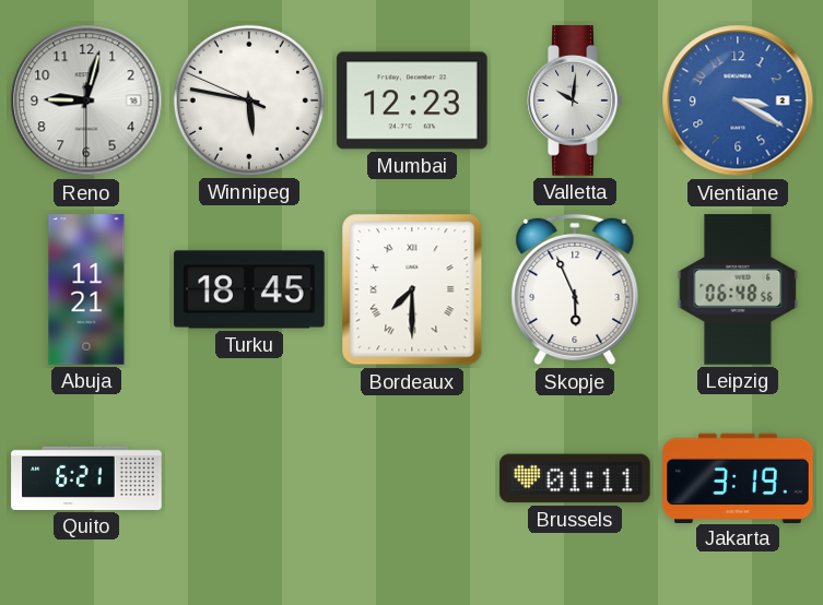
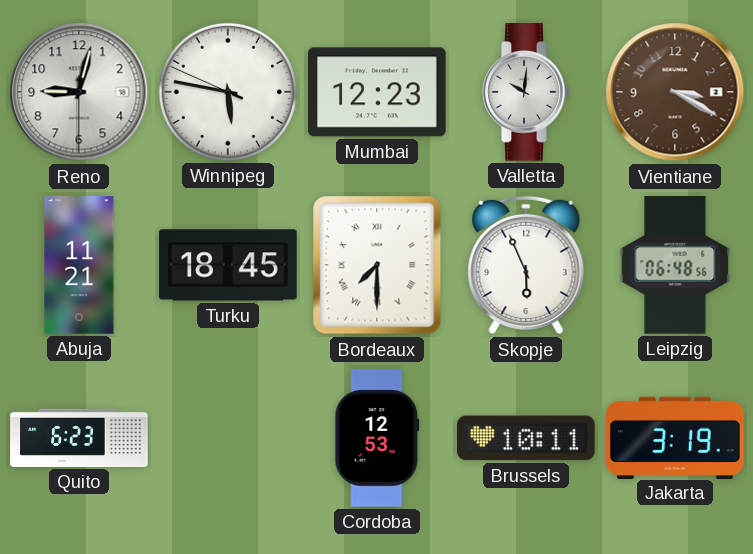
Vientiane dial: blue -> brown (675, 92)
Quito: 6:21 -> 6:23 (79, 438)
Cordoba: none -> 12:53 (377, 438)
Brussels: 01:11 -> 10:11 (526, 438)
